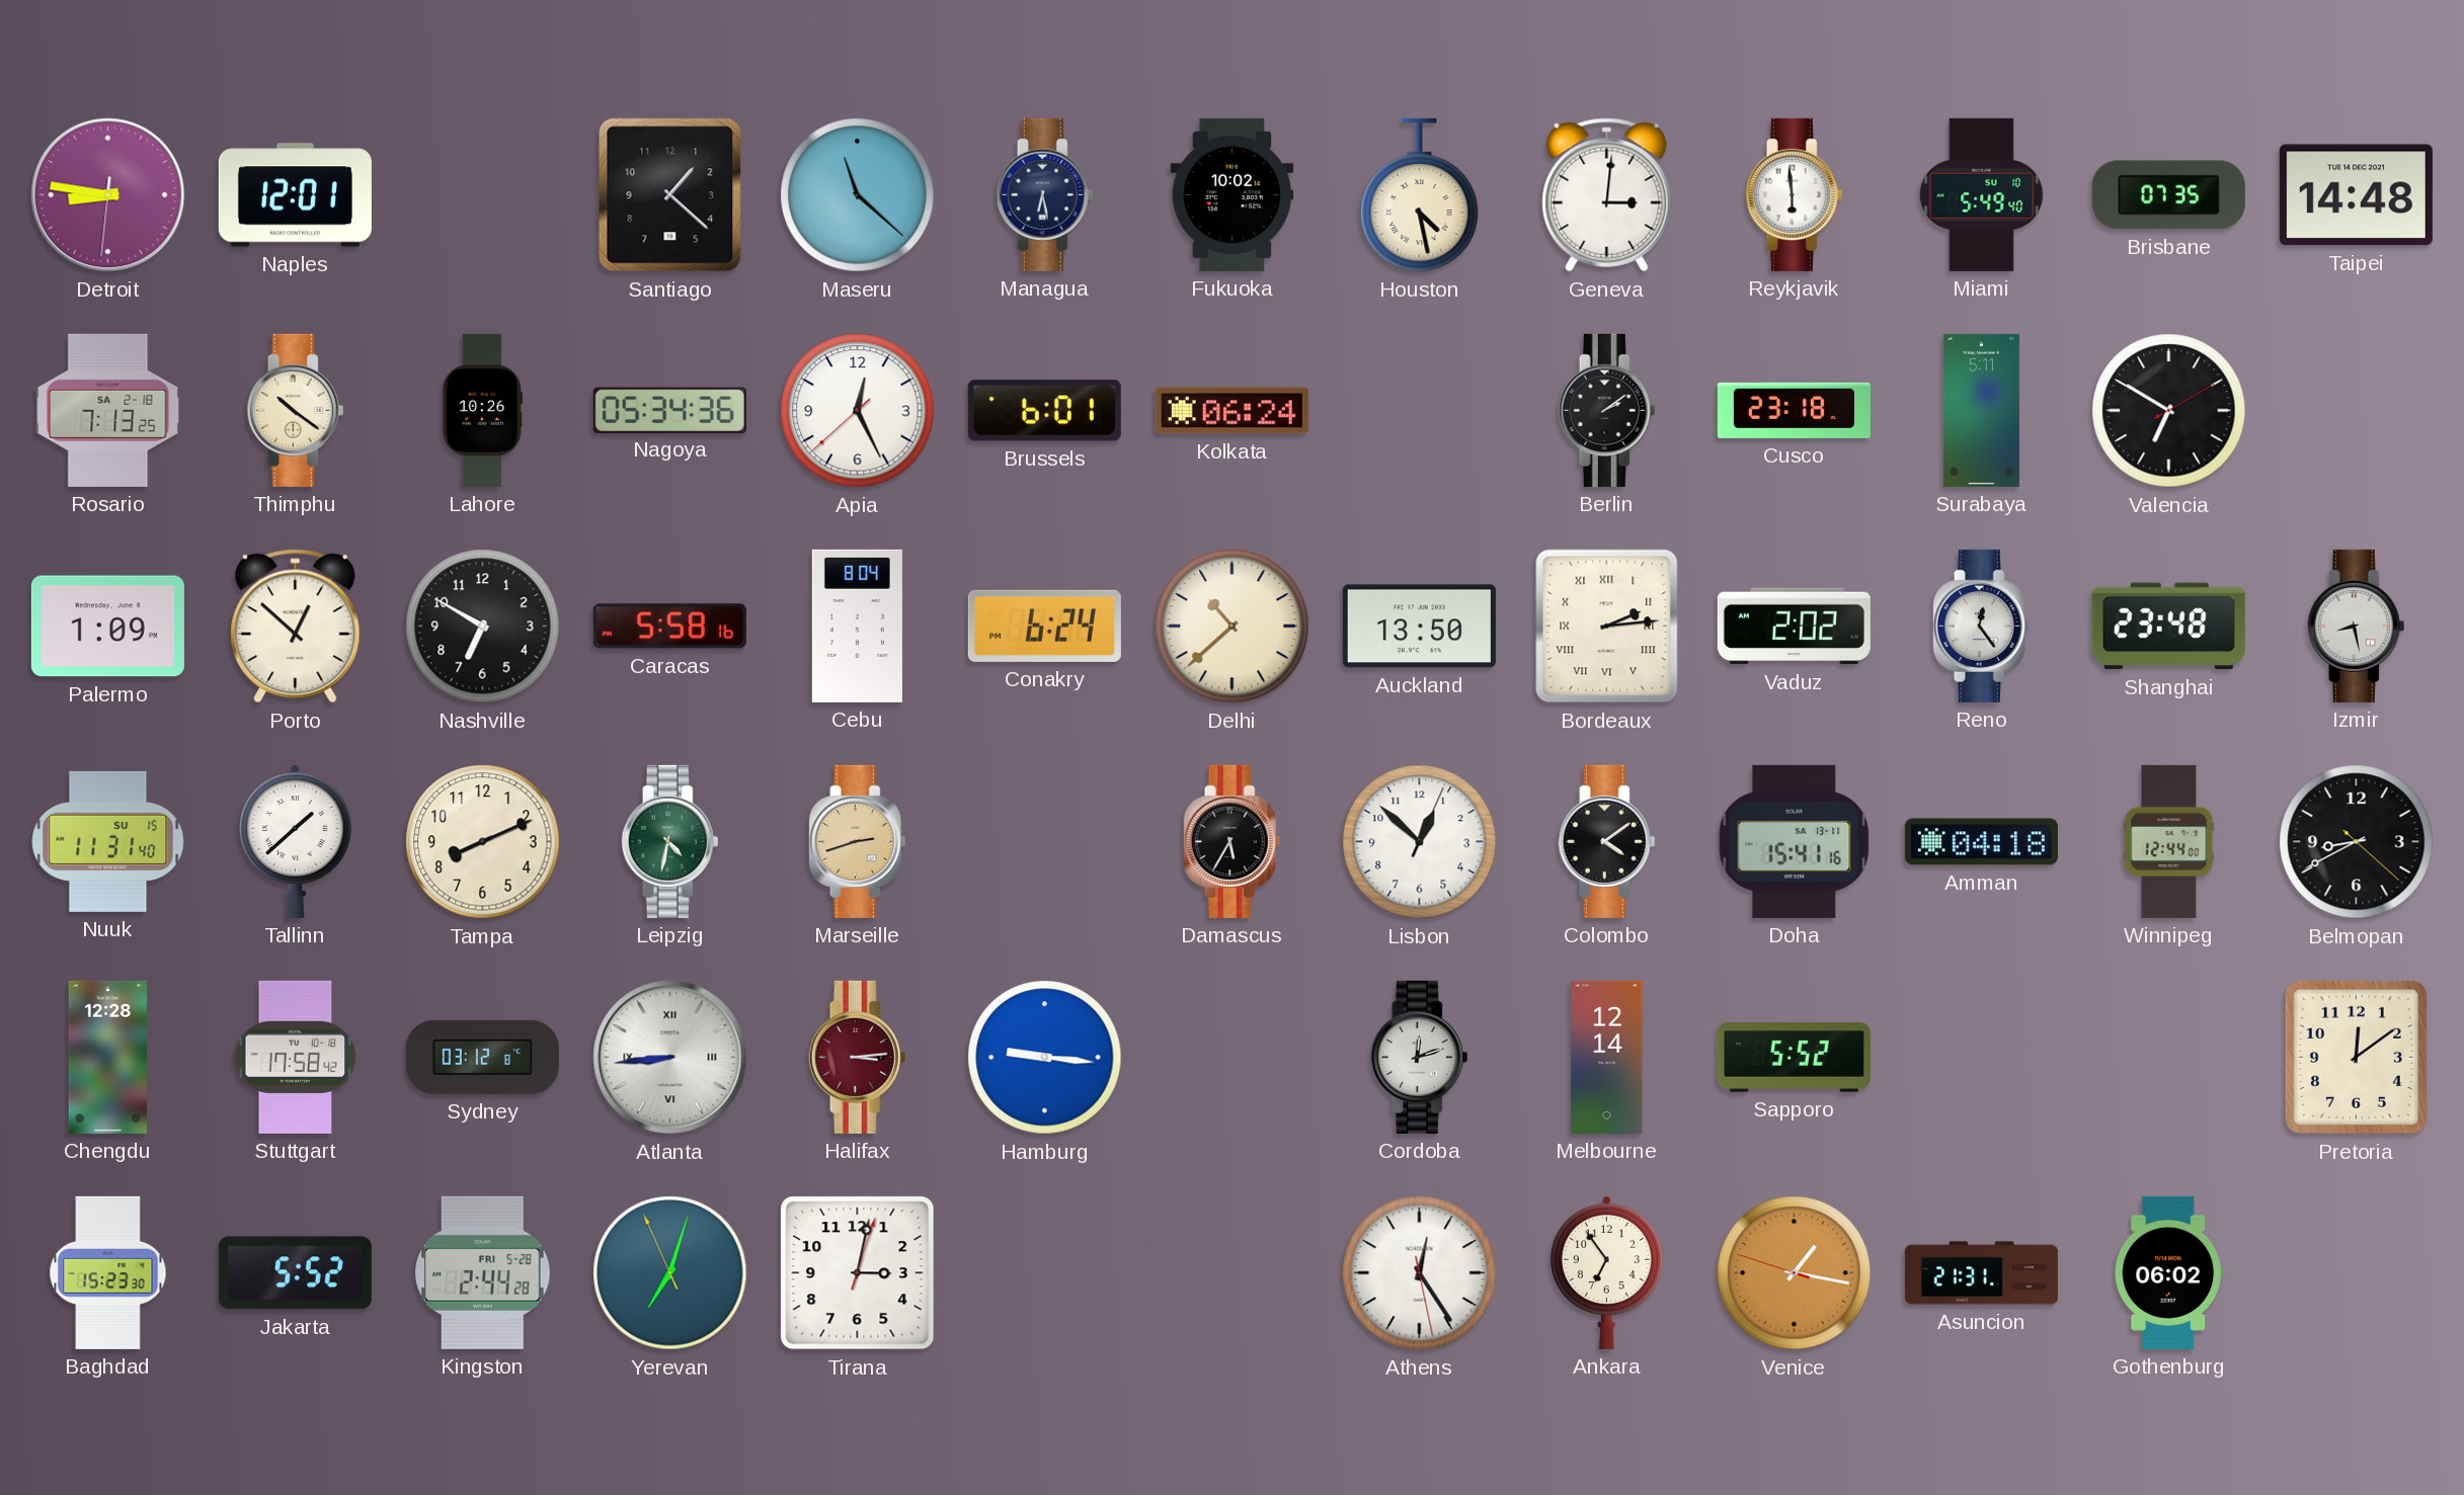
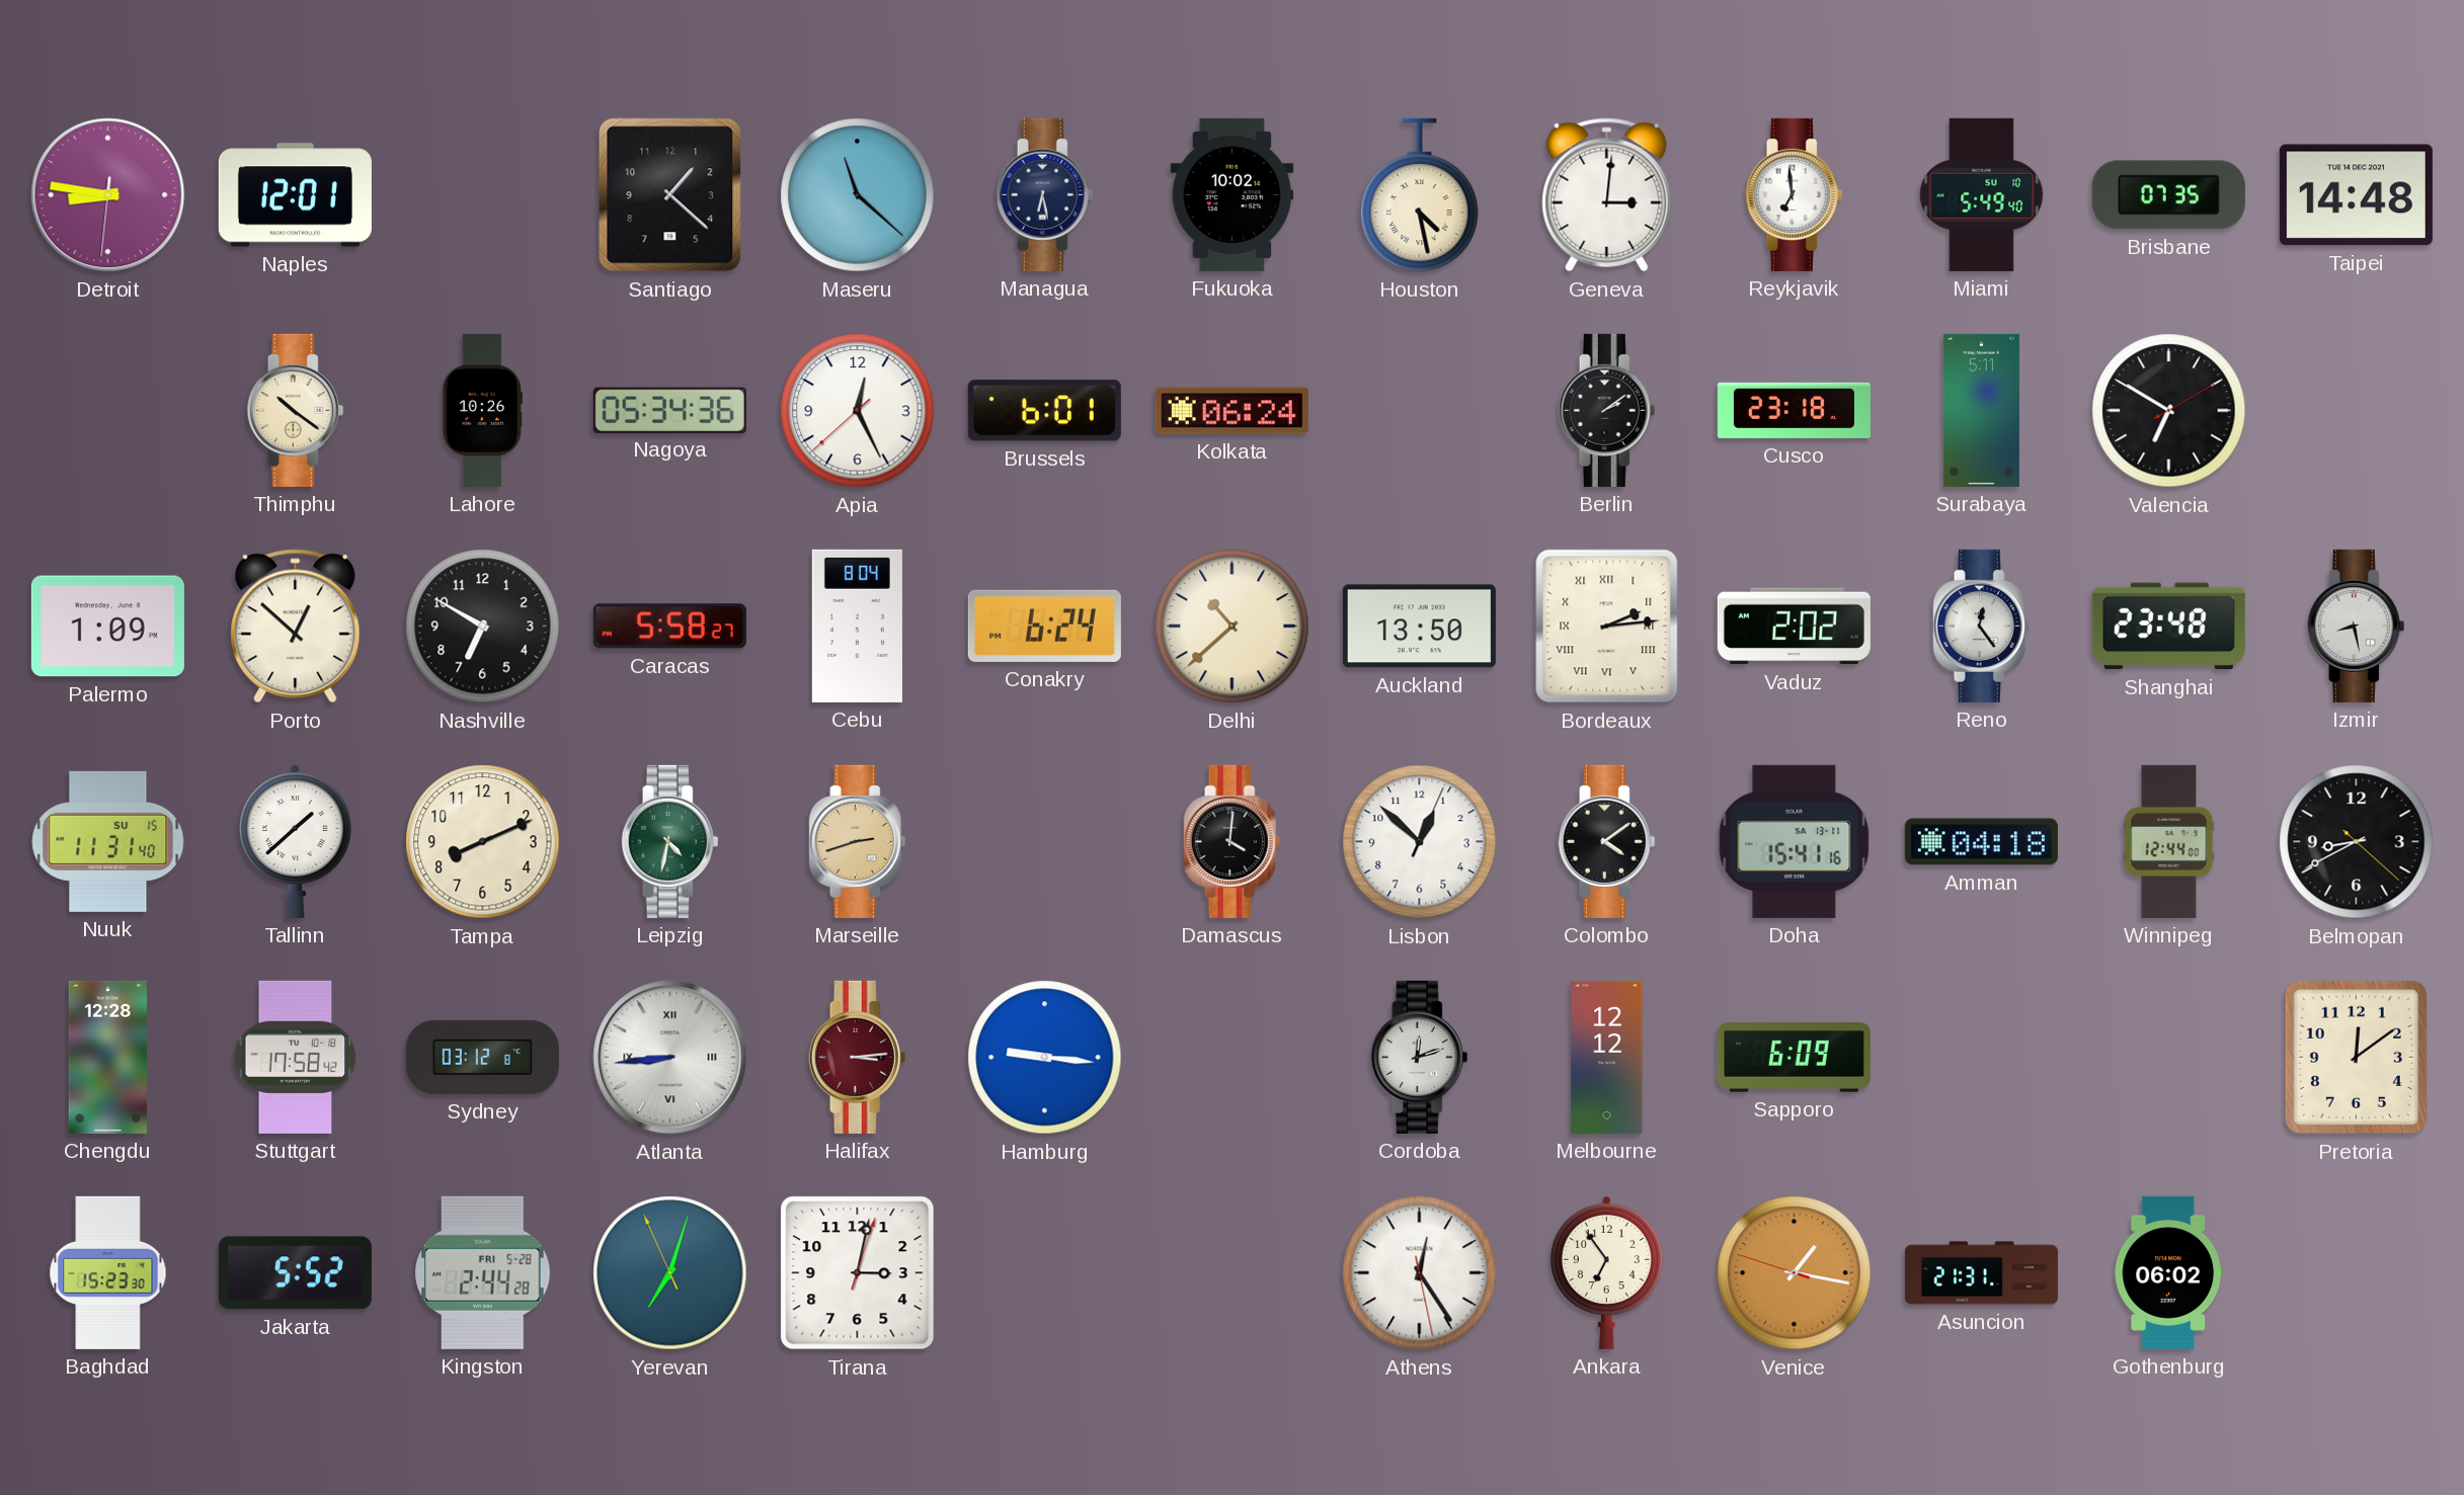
Reykjavik: 5:59 -> 6:59 (1795, 194)
Rosario: 7:13 -> none (108, 410)
Caracas: 5:58:16 -> 5:58:27 (669, 627)
Damascus: 5:35 -> 4:01 (1233, 841)
Melbourne: 12:14 -> 12:12 (1607, 1057)
Sapporo: 5:52 -> 6:09 (1794, 1058)
